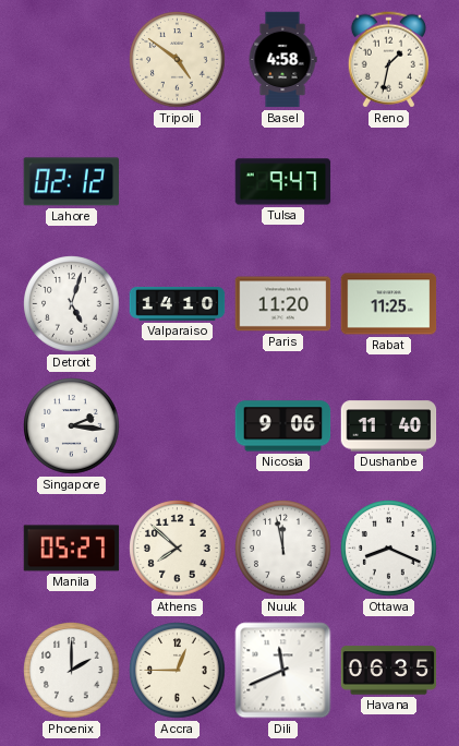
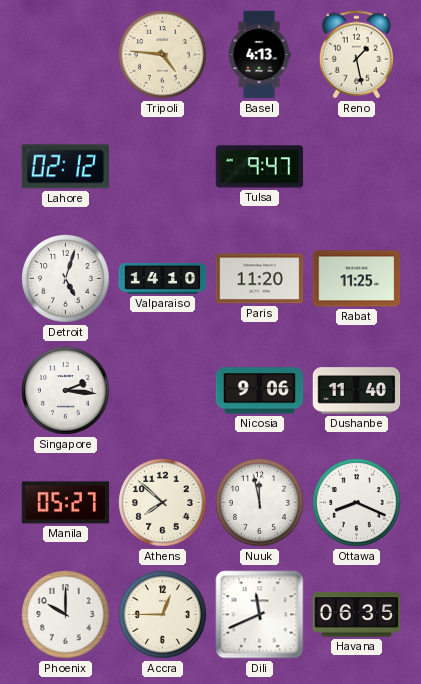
Tripoli: 4:51 -> 4:46 (163, 55)
Basel: 4:58 -> 4:13 (259, 55)
Reno: 1:32 -> 1:28 (356, 55)
Phoenix: 2:00 -> 10:00 (66, 615)
